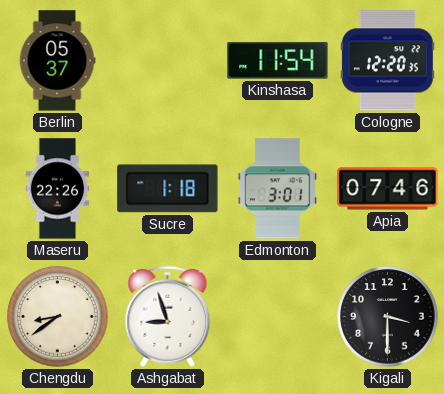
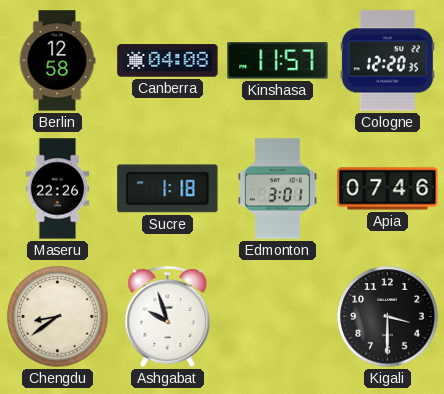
Berlin: 05:37 -> 12:58 (57, 61)
Canberra: none -> 04:08 (168, 61)
Kinshasa: 11:54 -> 11:57 (278, 61)
Ashgabat: 8:57 -> 9:57 (168, 316)
